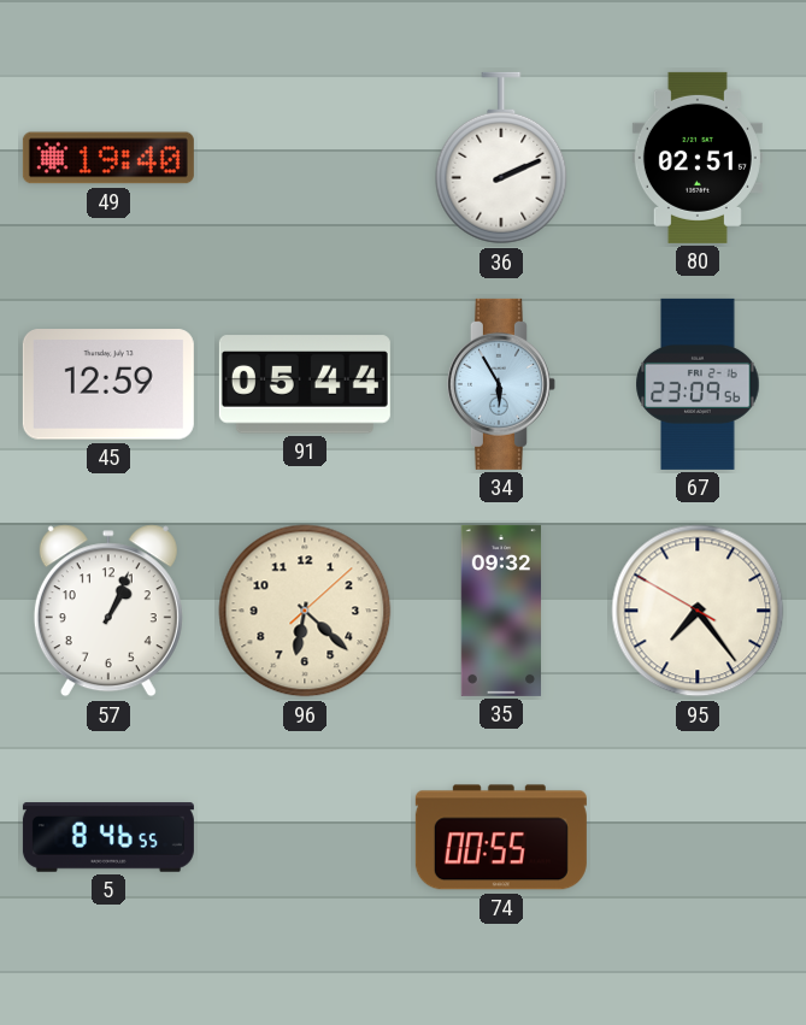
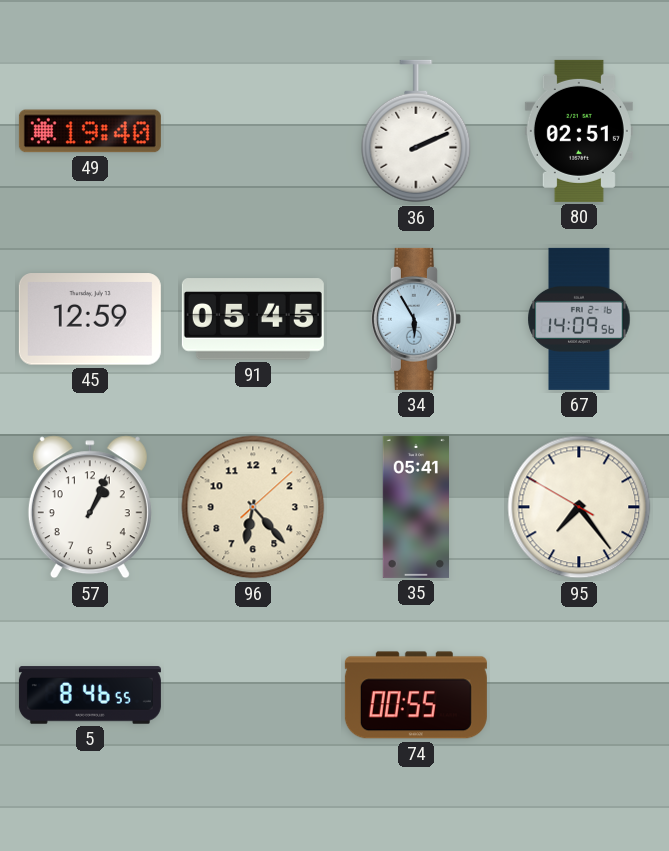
91: 05:44 -> 05:45 (253, 319)
67: 23:09 -> 14:09 (579, 319)
96: 6:22 -> 6:23 (253, 507)
35: 09:32 -> 05:41 (415, 507)
